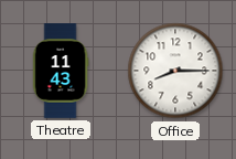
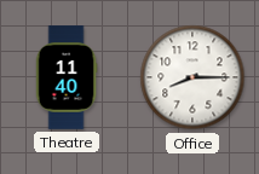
Theatre: 11:43 -> 11:40 (67, 77)
